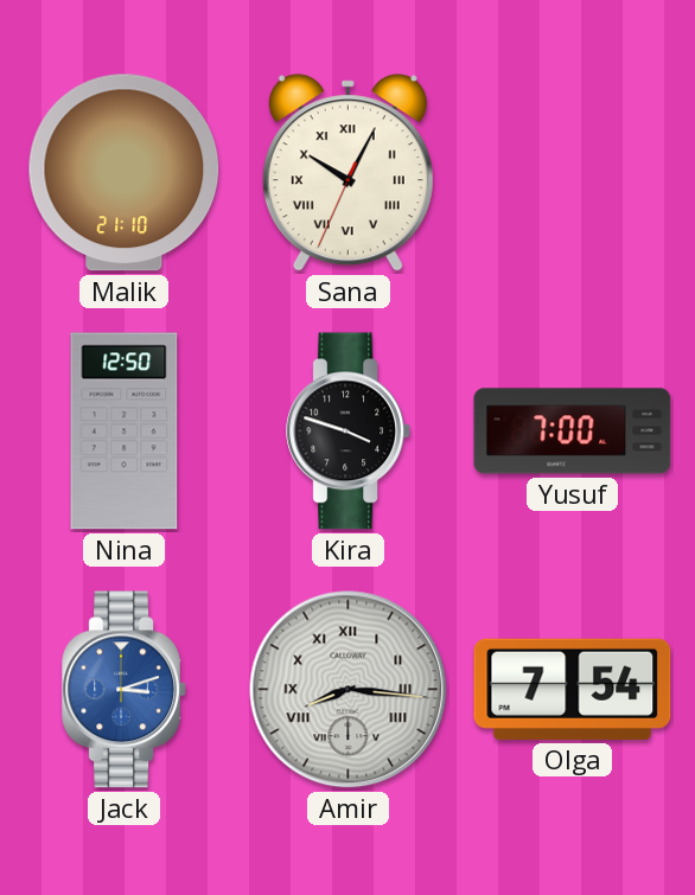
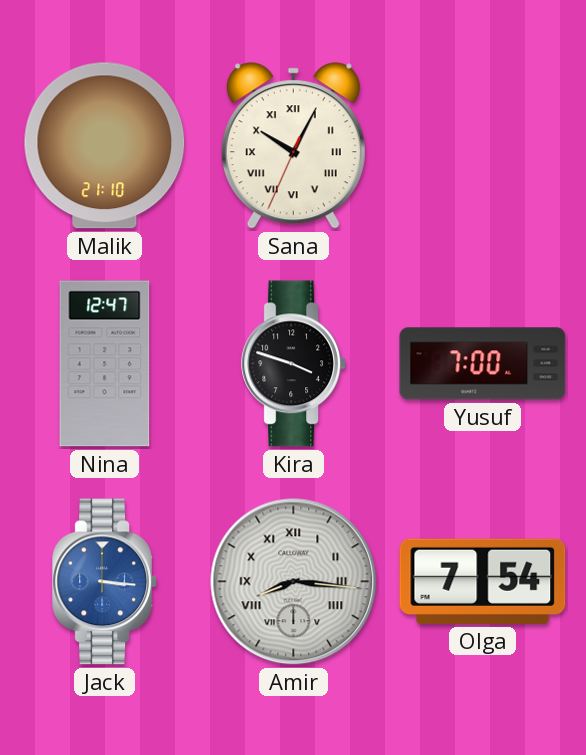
Nina: 12:50 -> 12:47 (105, 364)
Jack: 3:12 -> 3:16 (105, 582)
